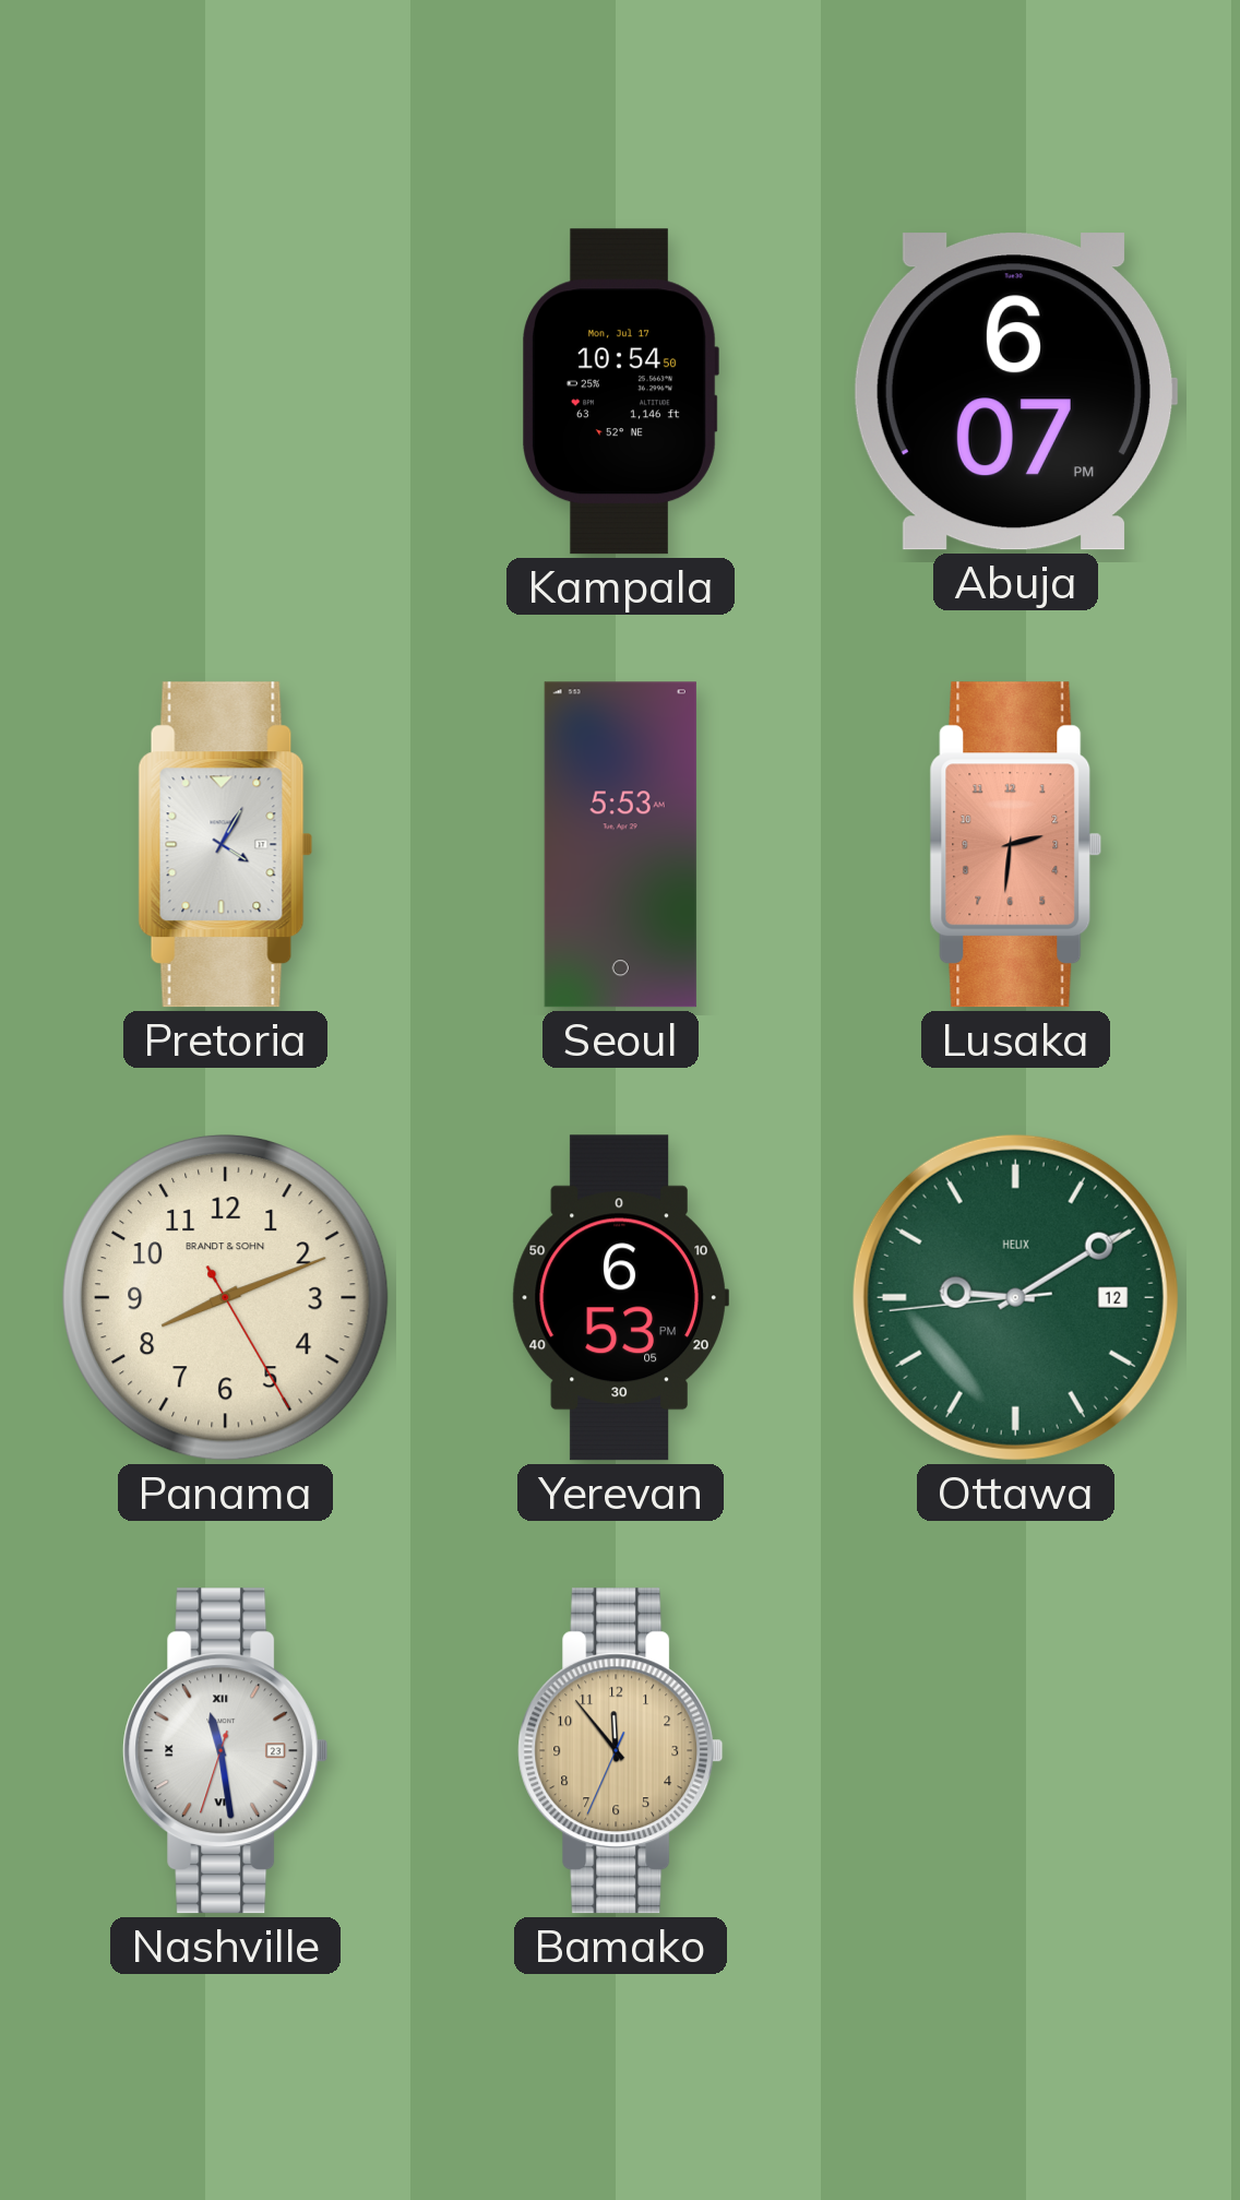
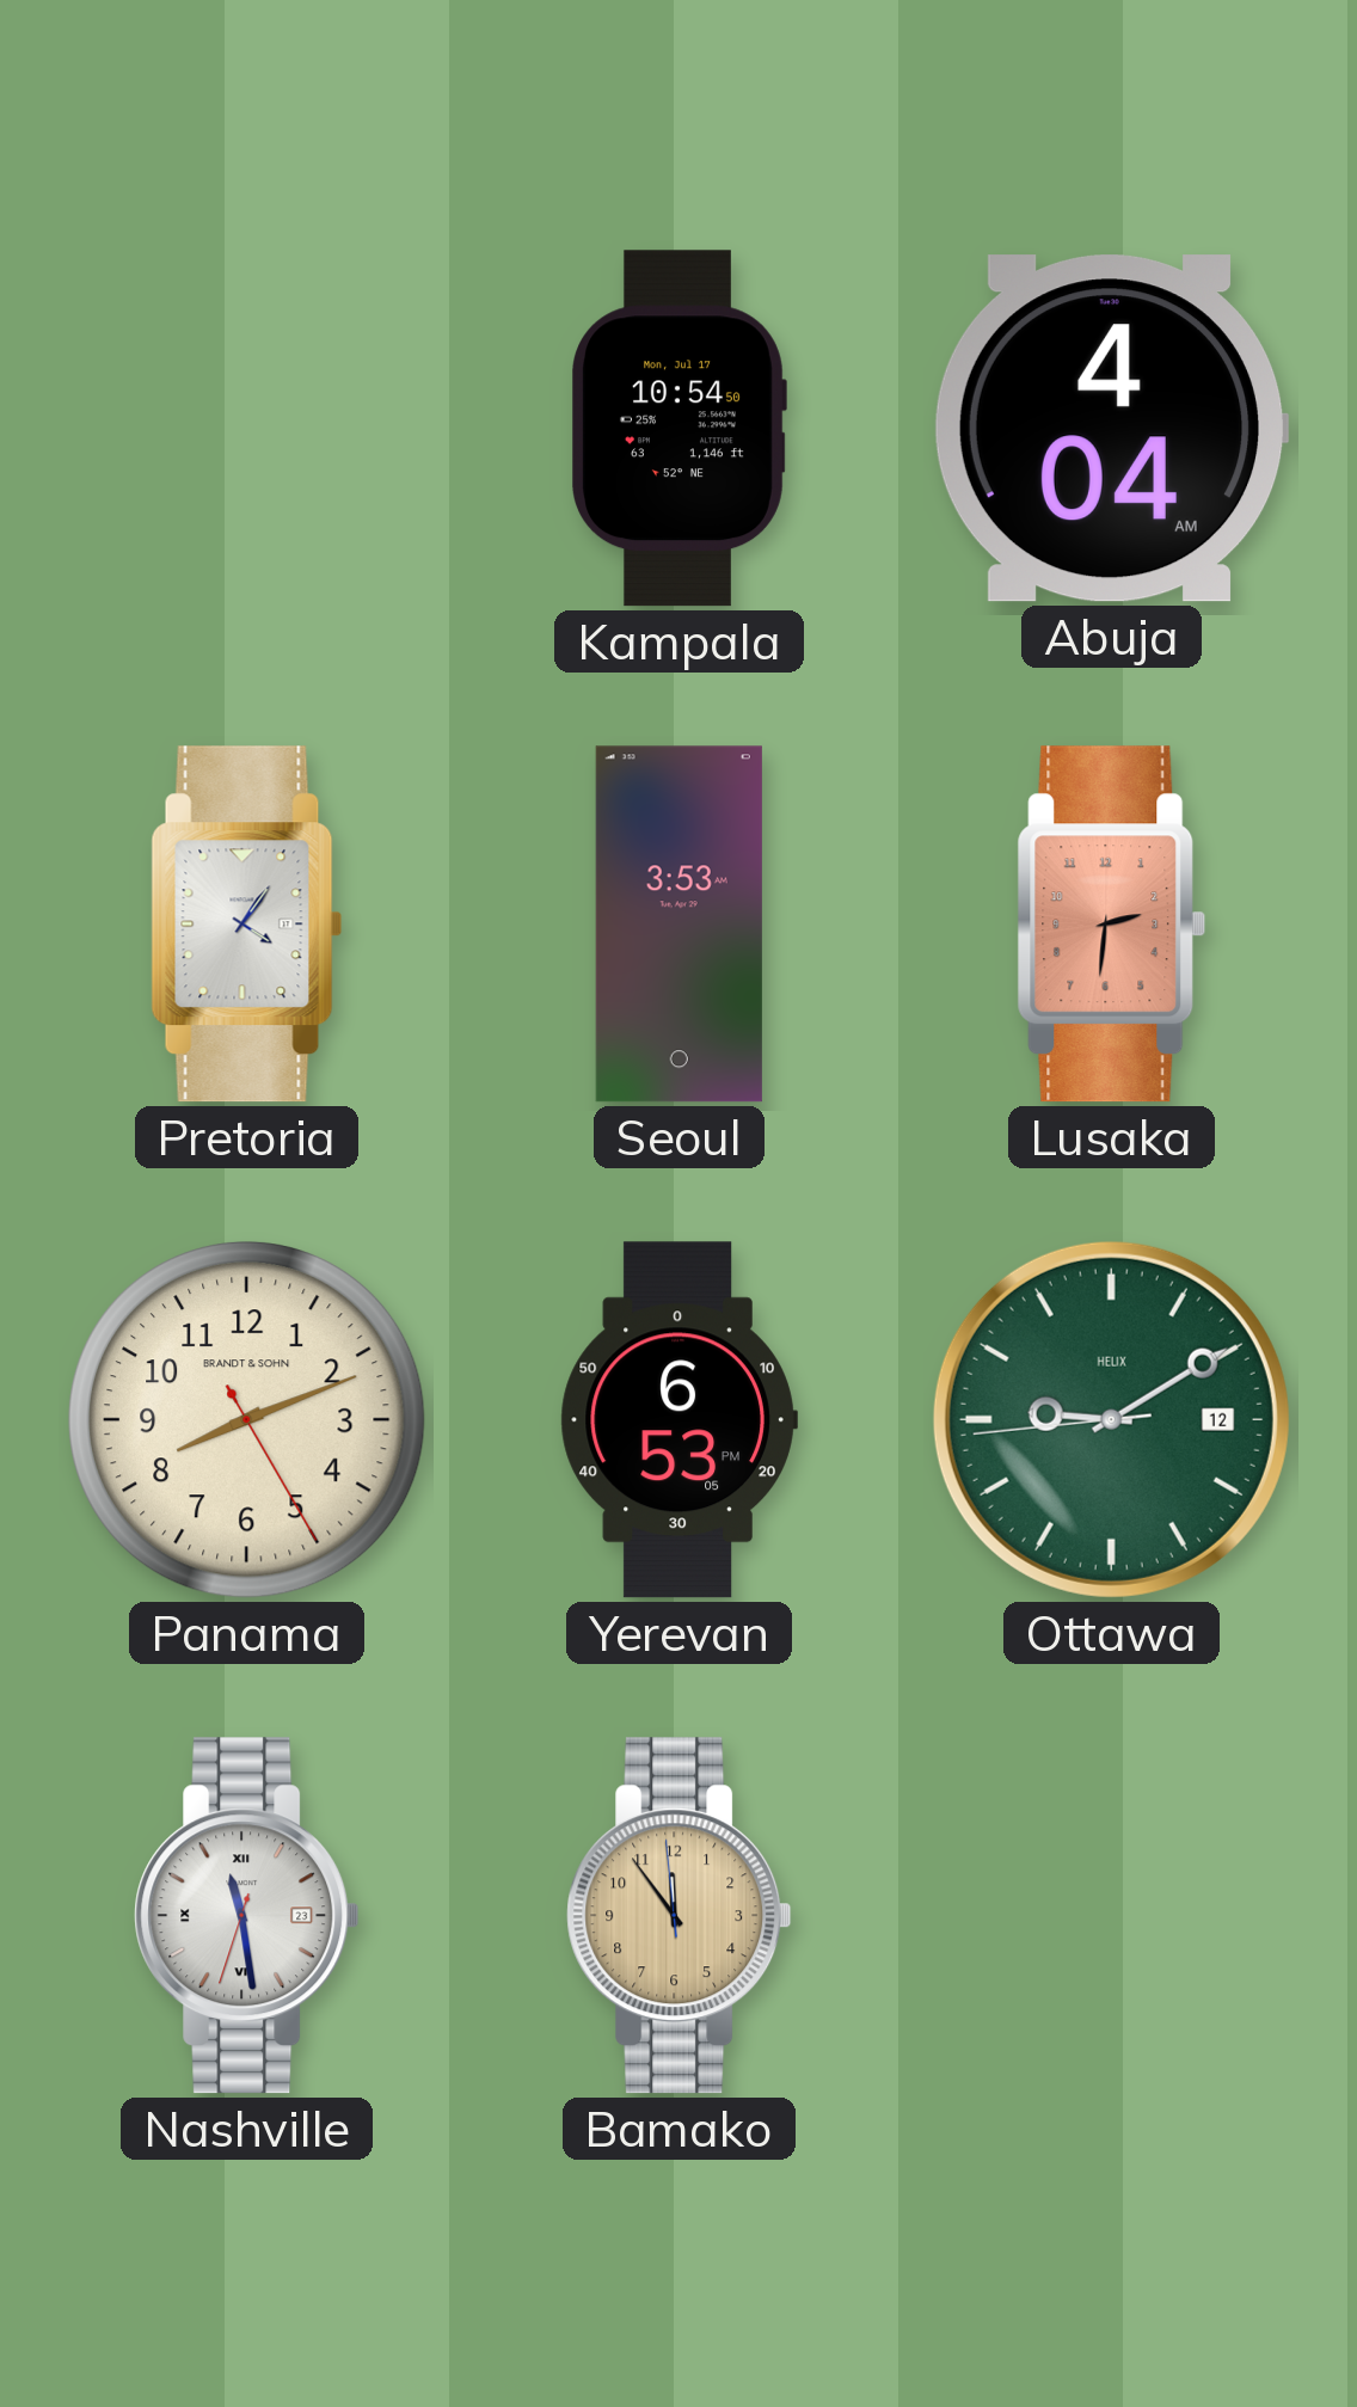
Abuja: 6:07 -> 4:04 (1111, 429)
Pretoria: 4:05 -> 4:06 (247, 925)
Seoul: 5:53 -> 3:53 (678, 925)
Bamako: 11:53:34 -> 11:53:59 (680, 1916)
